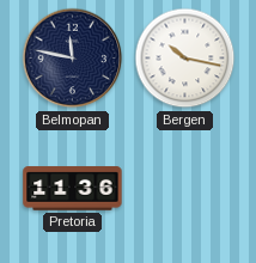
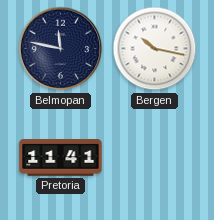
Pretoria: 11:36 -> 11:41 (61, 158)
